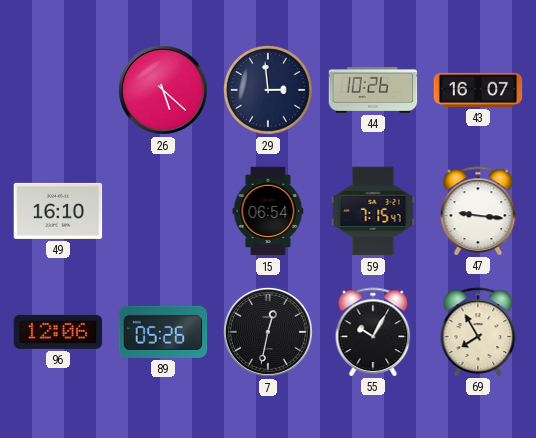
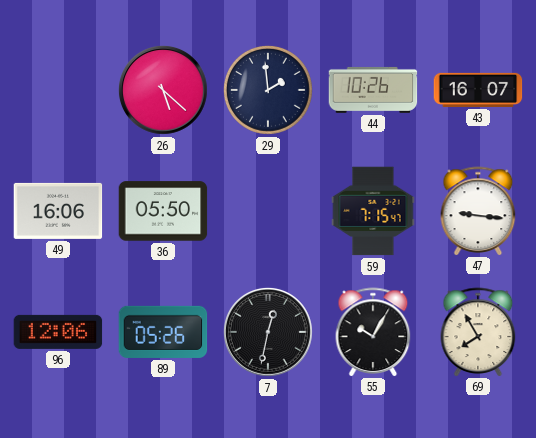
29: 2:59 -> 1:59 (268, 90)
49: 16:10 -> 16:06 (58, 211)
36: none -> 05:50 (163, 211)
15: 06:54 -> none (268, 211)
